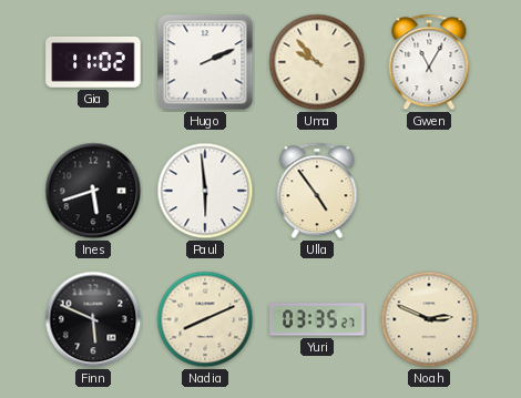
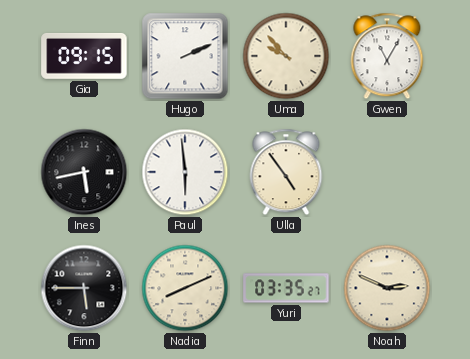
Gia: 11:02 -> 09:15 (84, 56)
Ines: 5:42 -> 5:43 (84, 172)
Finn: 5:49 -> 5:45 (84, 288)
